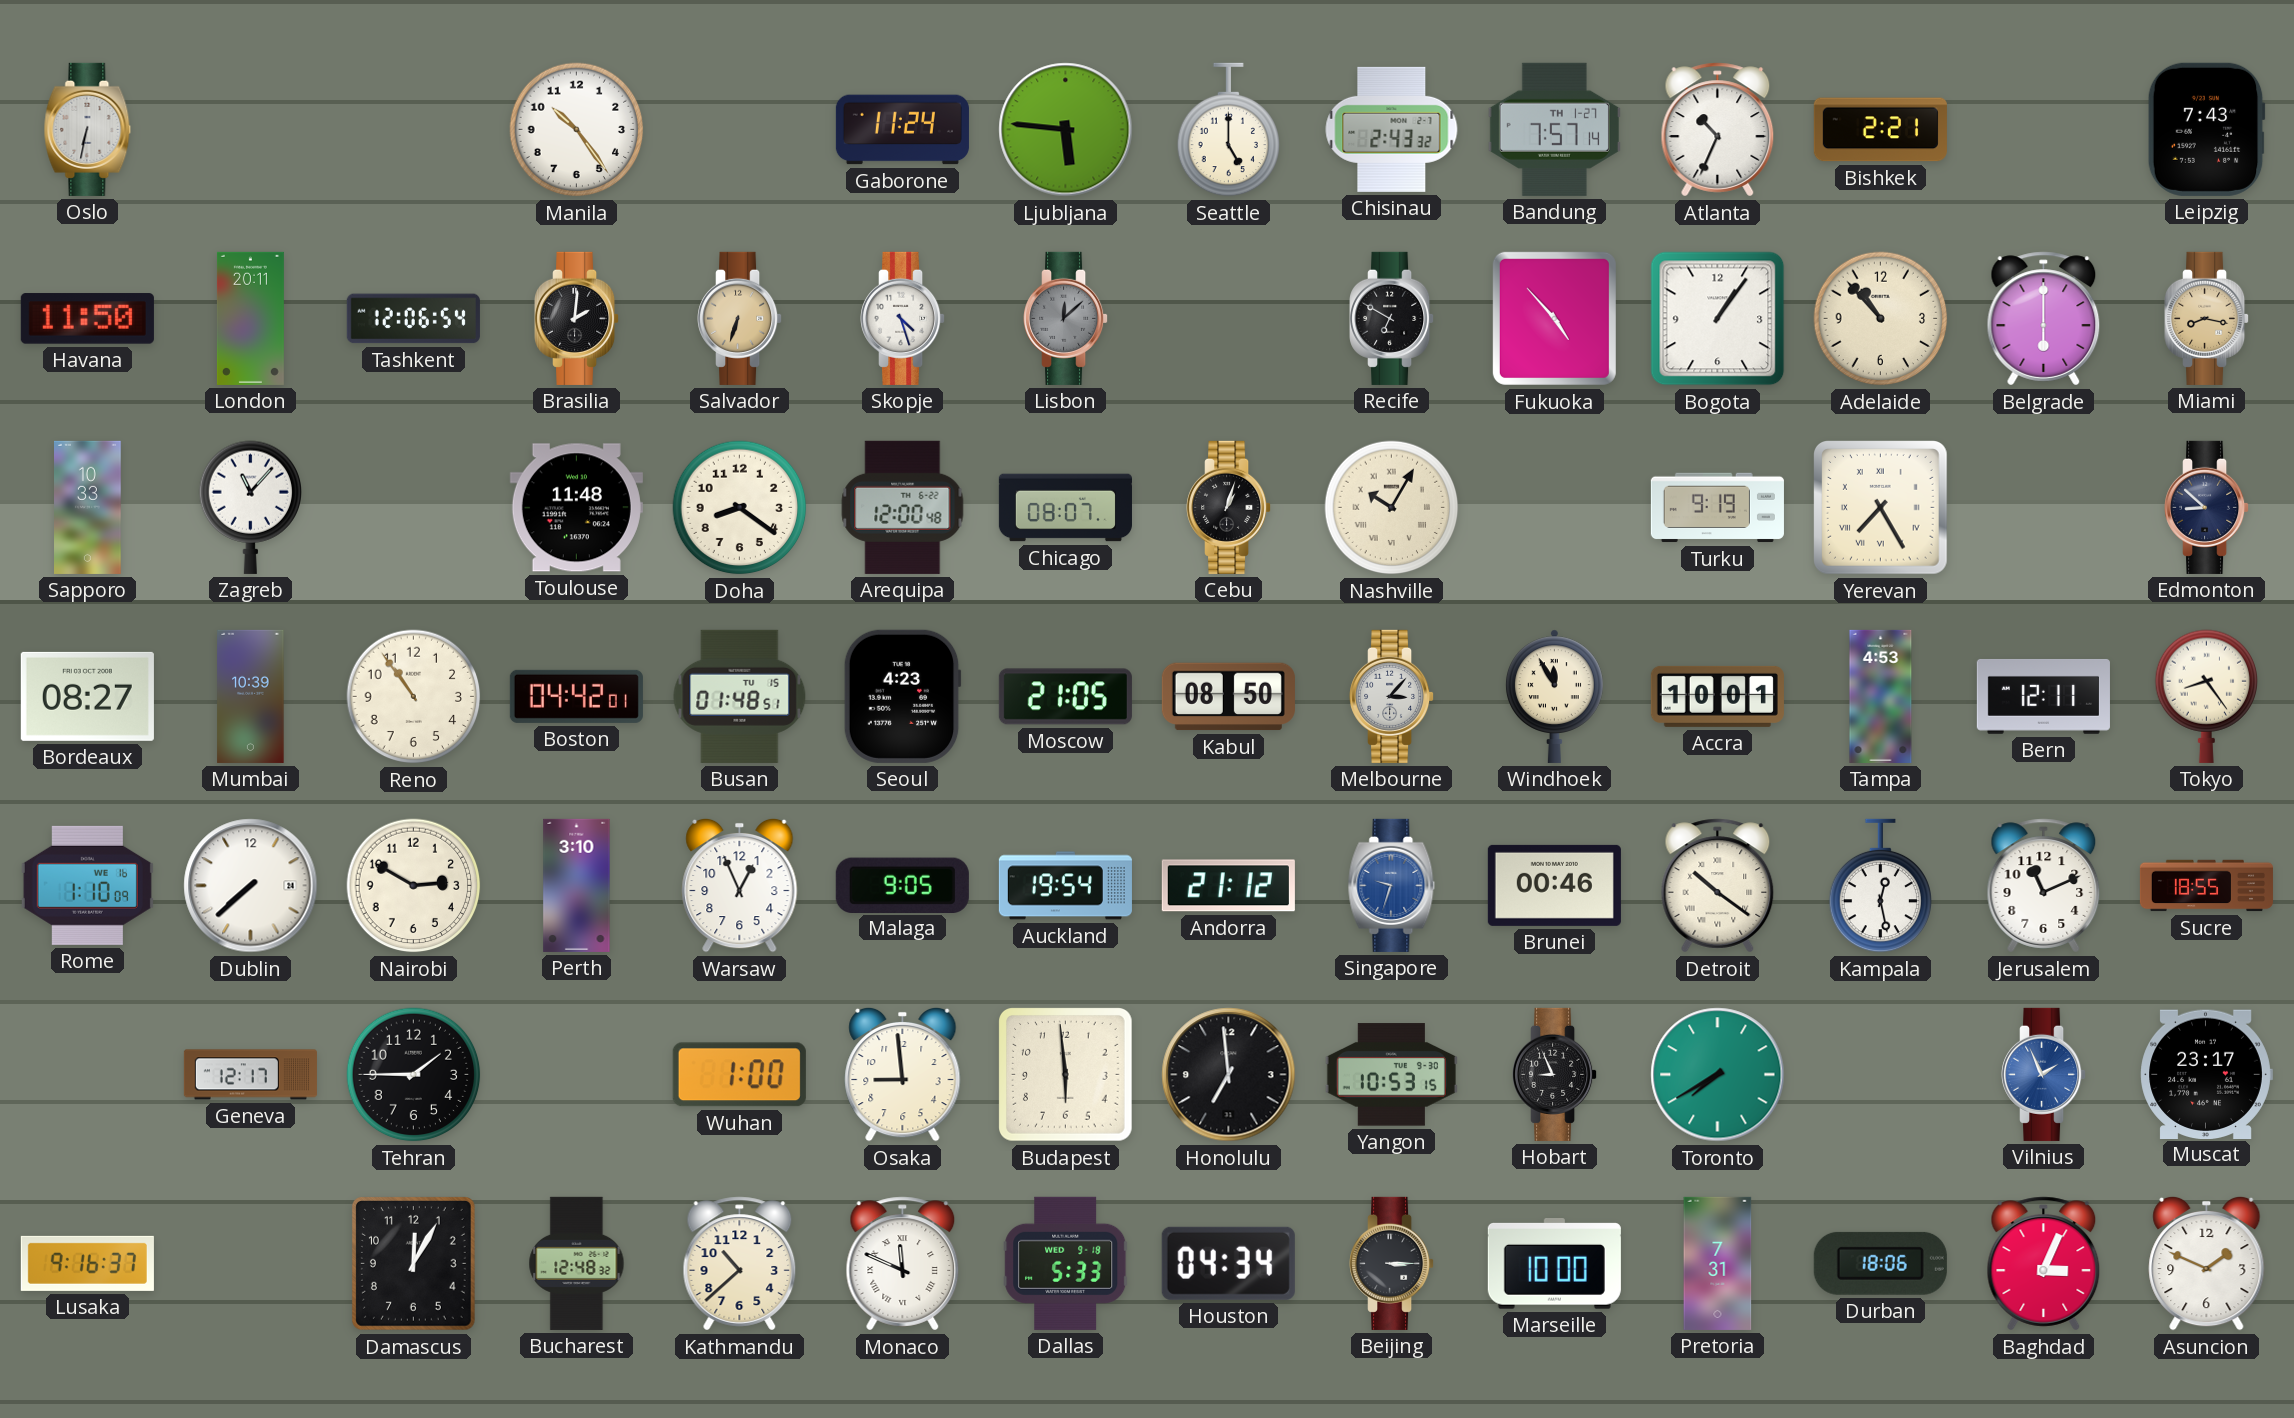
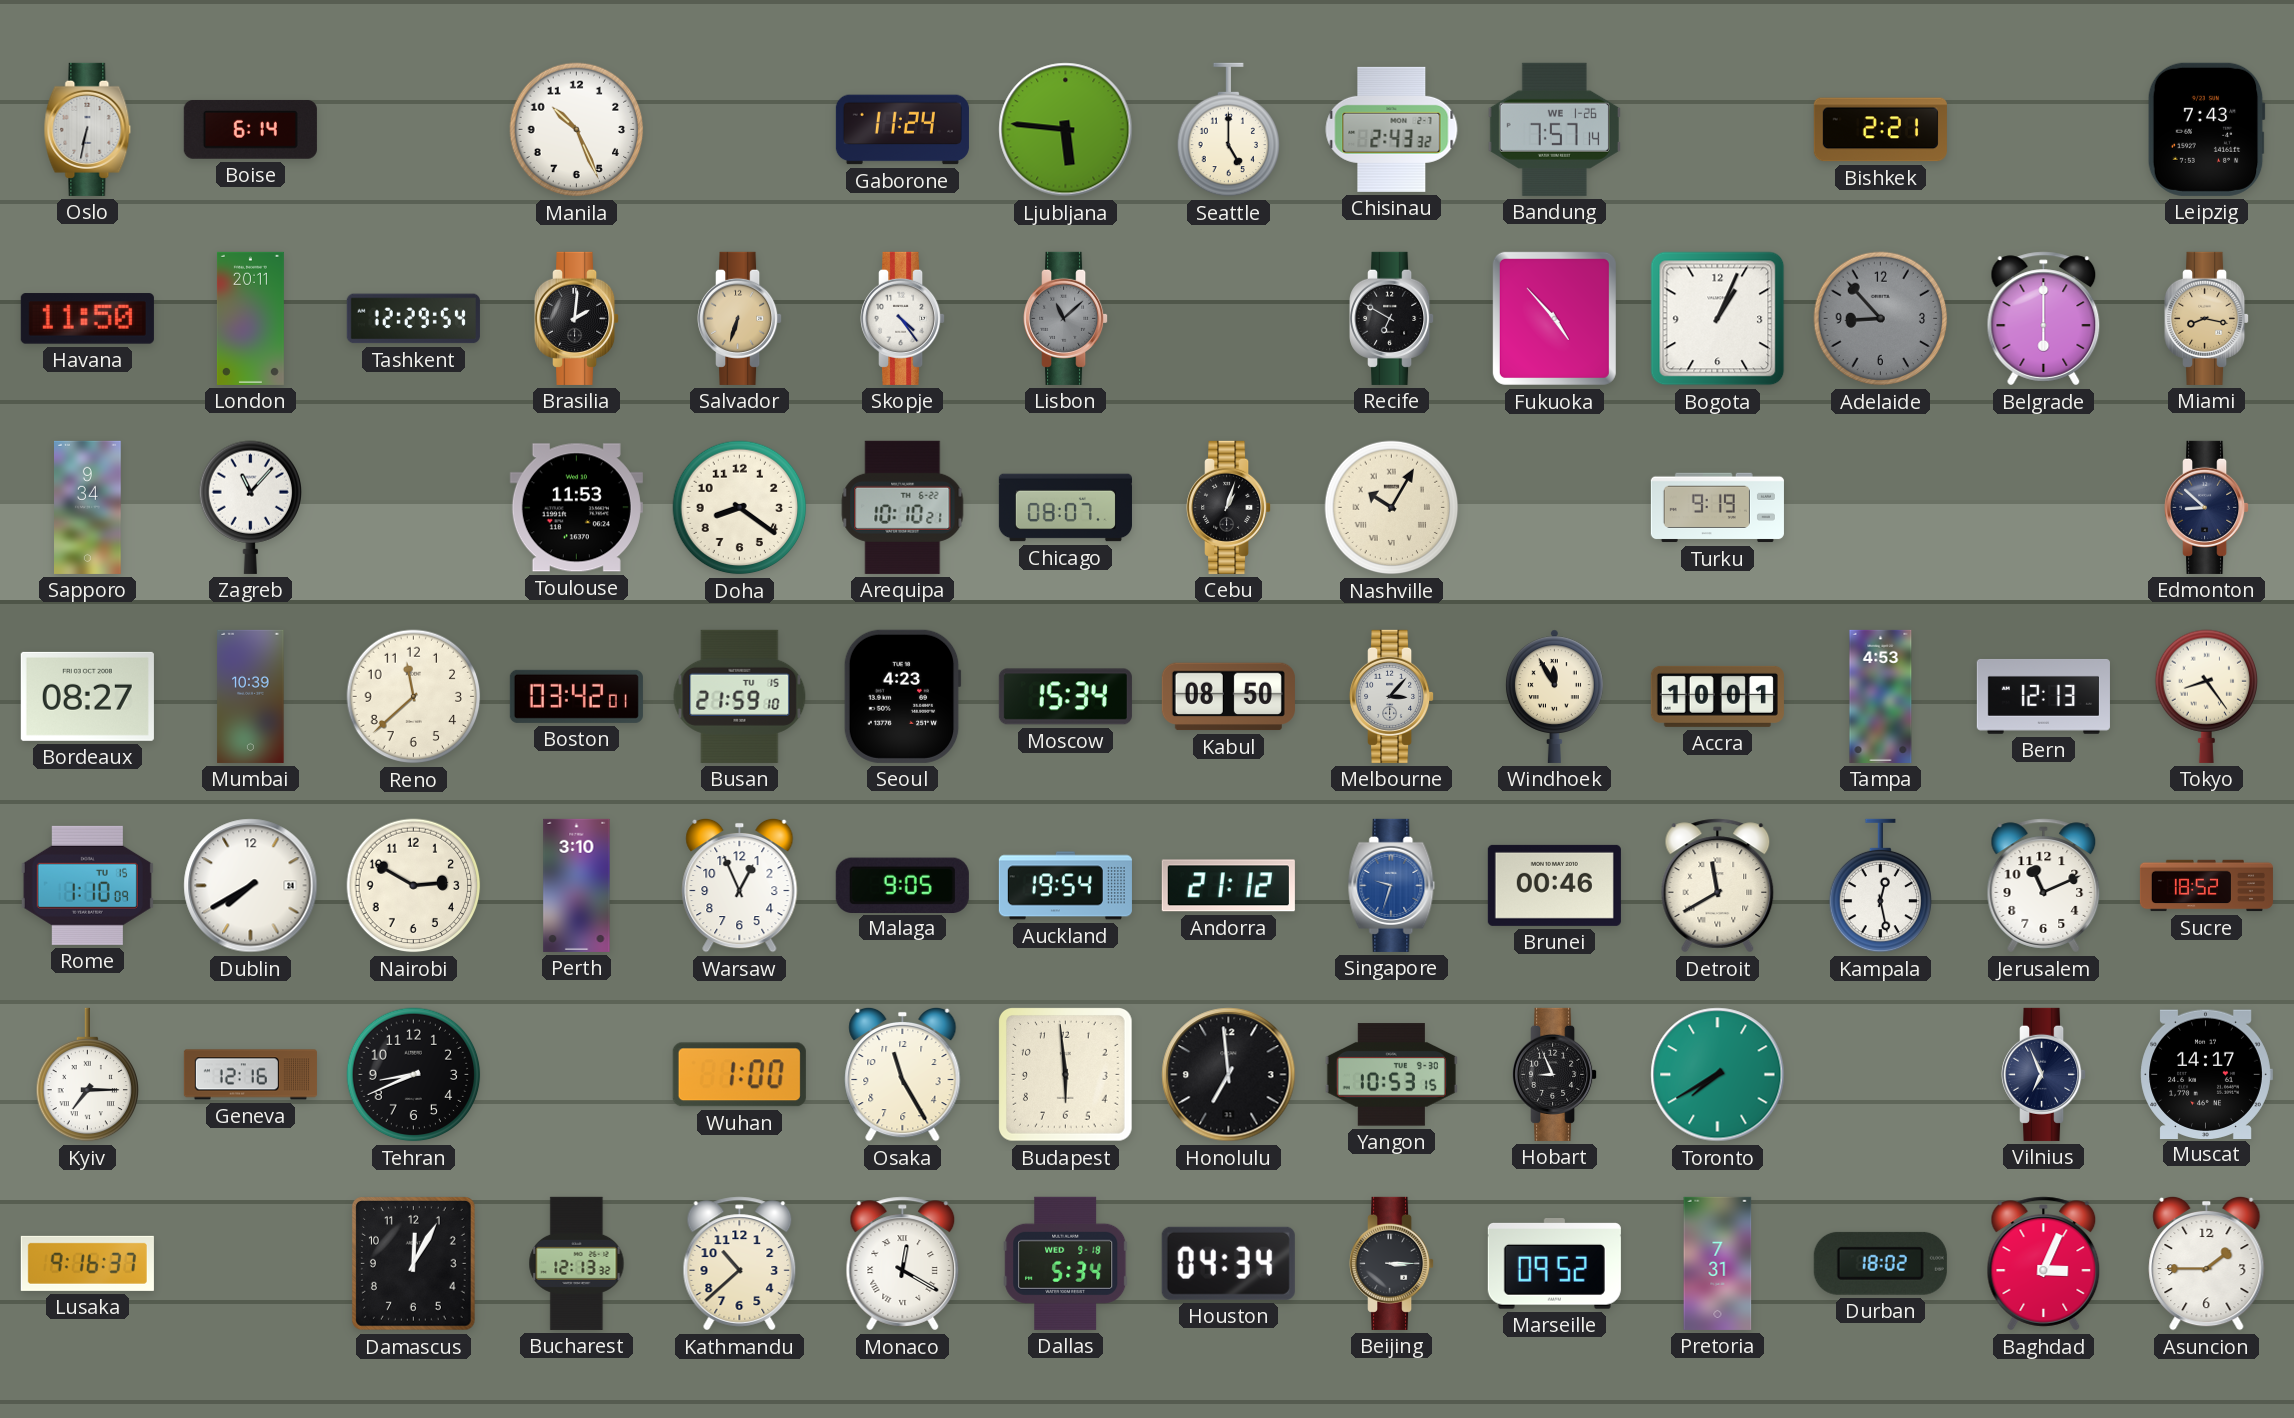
Boise: none -> 6:14 (250, 129)
Manila: 10:24 -> 10:26 (577, 130)
Bandung date: TH 1-27 -> WE 1-26 (1554, 129)
Atlanta: 10:34 -> none (1718, 130)
Tashkent: 12:06 -> 12:29 (413, 319)
Skopje: 4:27 -> 4:24 (904, 318)
Lisbon: 12:08 -> 11:08 (1067, 318)
Bogota: 1:06 -> 1:04 (1718, 319)
Adelaide: 10:53 -> 8:53 (1881, 319)
Adelaide dial: cream -> grey (1881, 319)
Sapporo: 10:33 -> 9:34 (88, 507)
Toulouse: 11:48 -> 11:53 (576, 508)
Arequipa: 12:00 -> 10:10 (903, 507)
Yerevan: 7:25 -> none (1881, 508)
Reno: 10:54 -> 11:38 (414, 697)
Boston: 04:42 -> 03:42 (576, 696)
Busan: 01:48 -> 21:59 (740, 696)
Moscow: 21:05 -> 15:34 (1065, 697)
Bern: 12:11 -> 12:13 (2043, 696)
Rome date: WE 16 -> TU 15 (87, 885)
Dublin: 7:38 -> 7:40 (251, 886)
Detroit: 10:21 -> 11:40 (1718, 886)
Sucre: 18:55 -> 18:52 (2206, 886)
Kyiv: none -> 7:15 (87, 1075)
Geneva: 12:17 -> 12:16 (250, 1075)
Tehran: 1:45 -> 8:41 (414, 1075)
Osaka: 8:59 -> 11:25 (903, 1074)
Vilnius: 1:56 -> 6:56 (2045, 1074)
Vilnius dial: blue -> navy (2045, 1074)
Muscat: 23:17 -> 14:17 (2206, 1074)
Bucharest: 12:48 -> 12:13 (577, 1263)
Monaco: 11:49 -> 12:20 (903, 1264)
Dallas: 5:33 -> 5:34 (1066, 1263)
Marseille: 10:00 -> 09:52 (1554, 1264)
Durban: 18:06 -> 18:02 (1880, 1263)
Asuncion: 1:49 -> 1:45 (2207, 1263)
